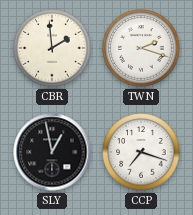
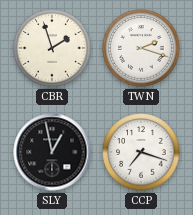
CBR: 1:59 -> 1:57 (52, 48)
